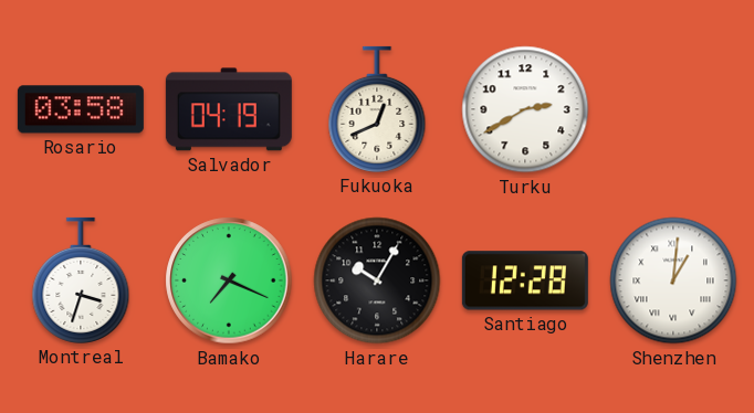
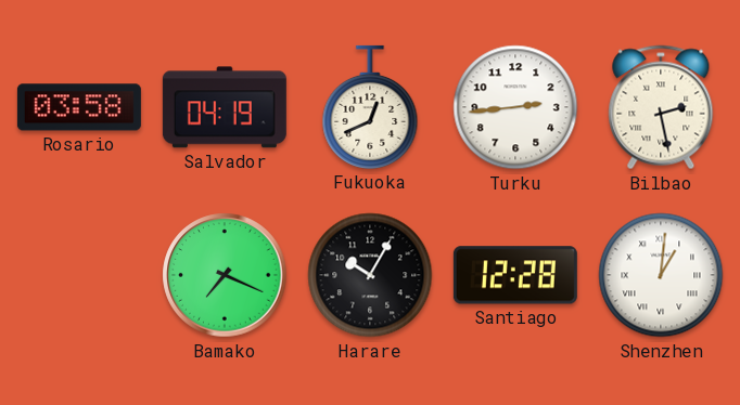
Turku: 2:40 -> 2:44 (515, 107)
Bilbao: none -> 2:28 (661, 107)
Montreal: 3:33 -> none (81, 280)
